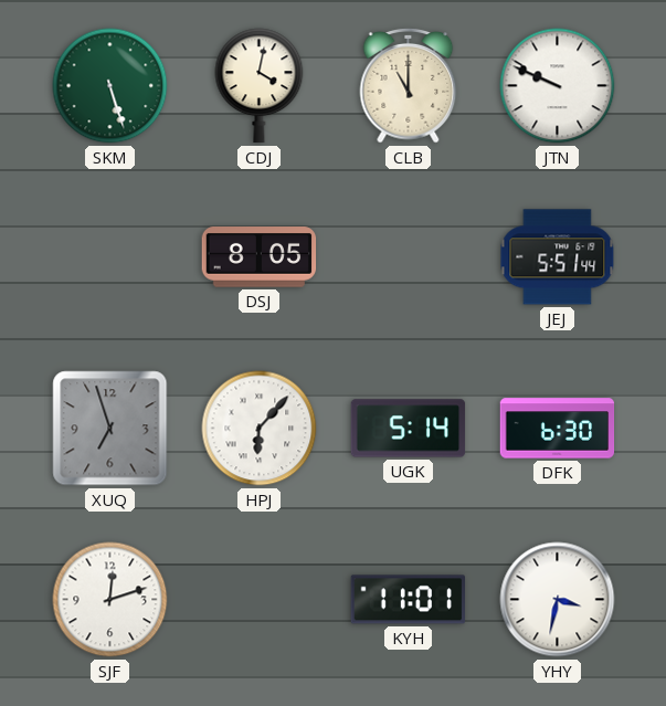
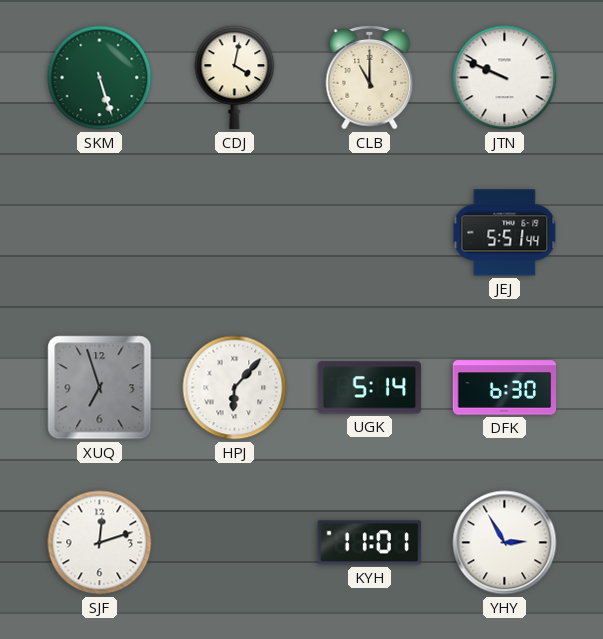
DSJ: 8:05 -> none (260, 257)
YHY: 3:32 -> 2:55 (505, 543)
